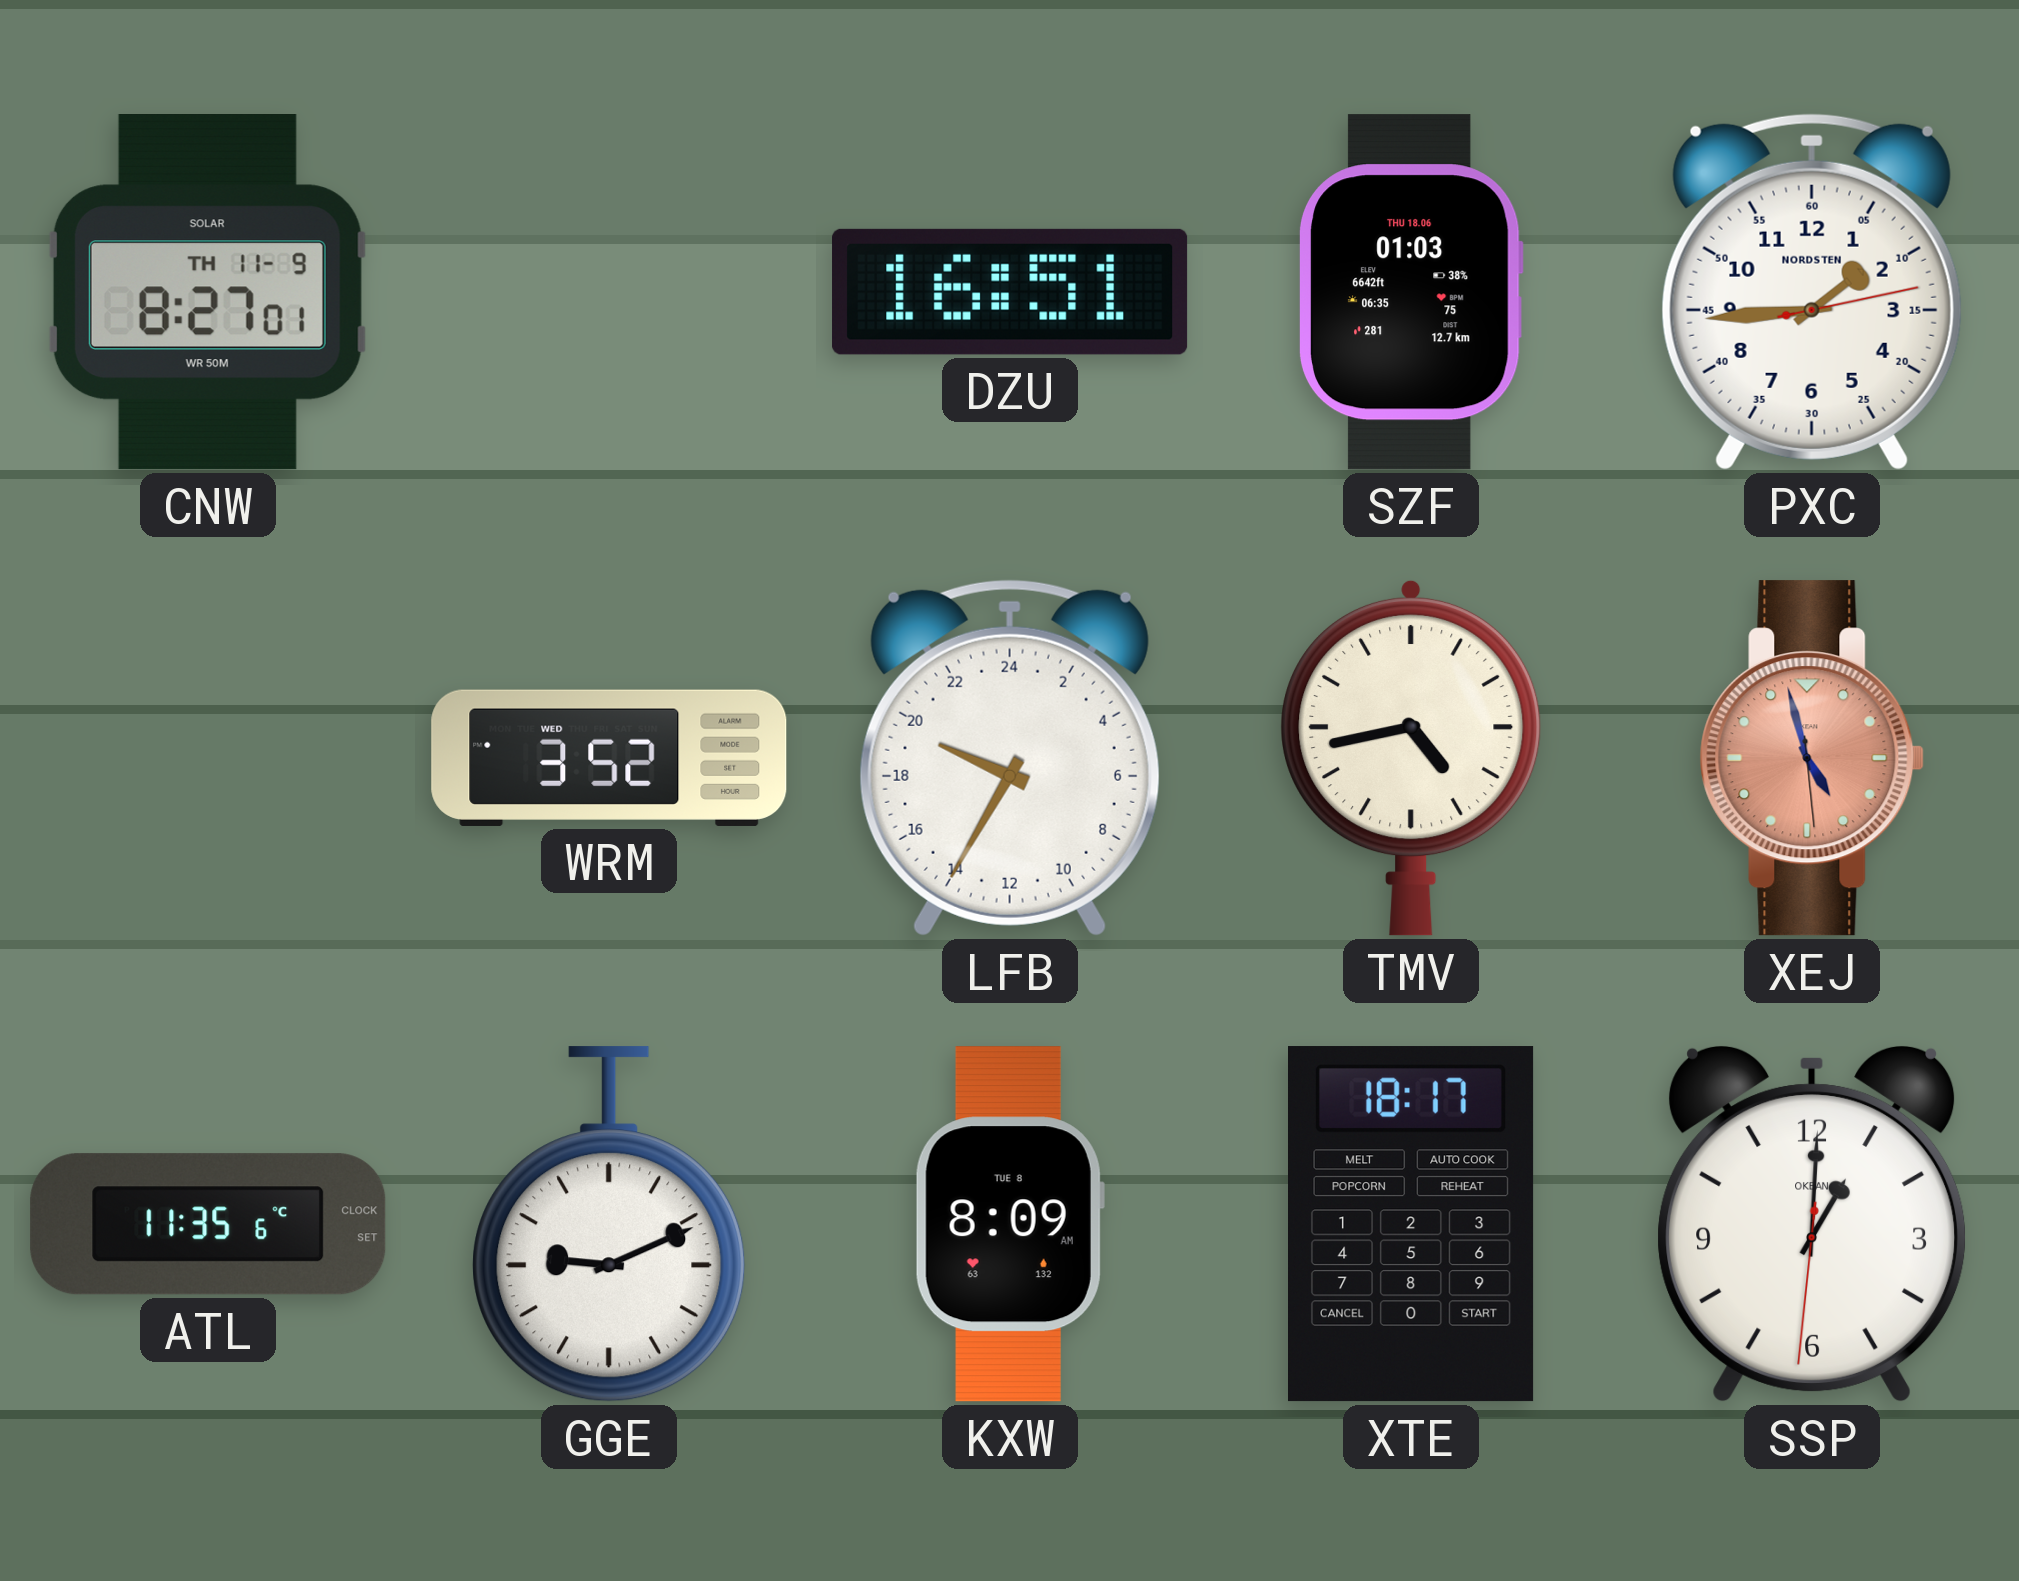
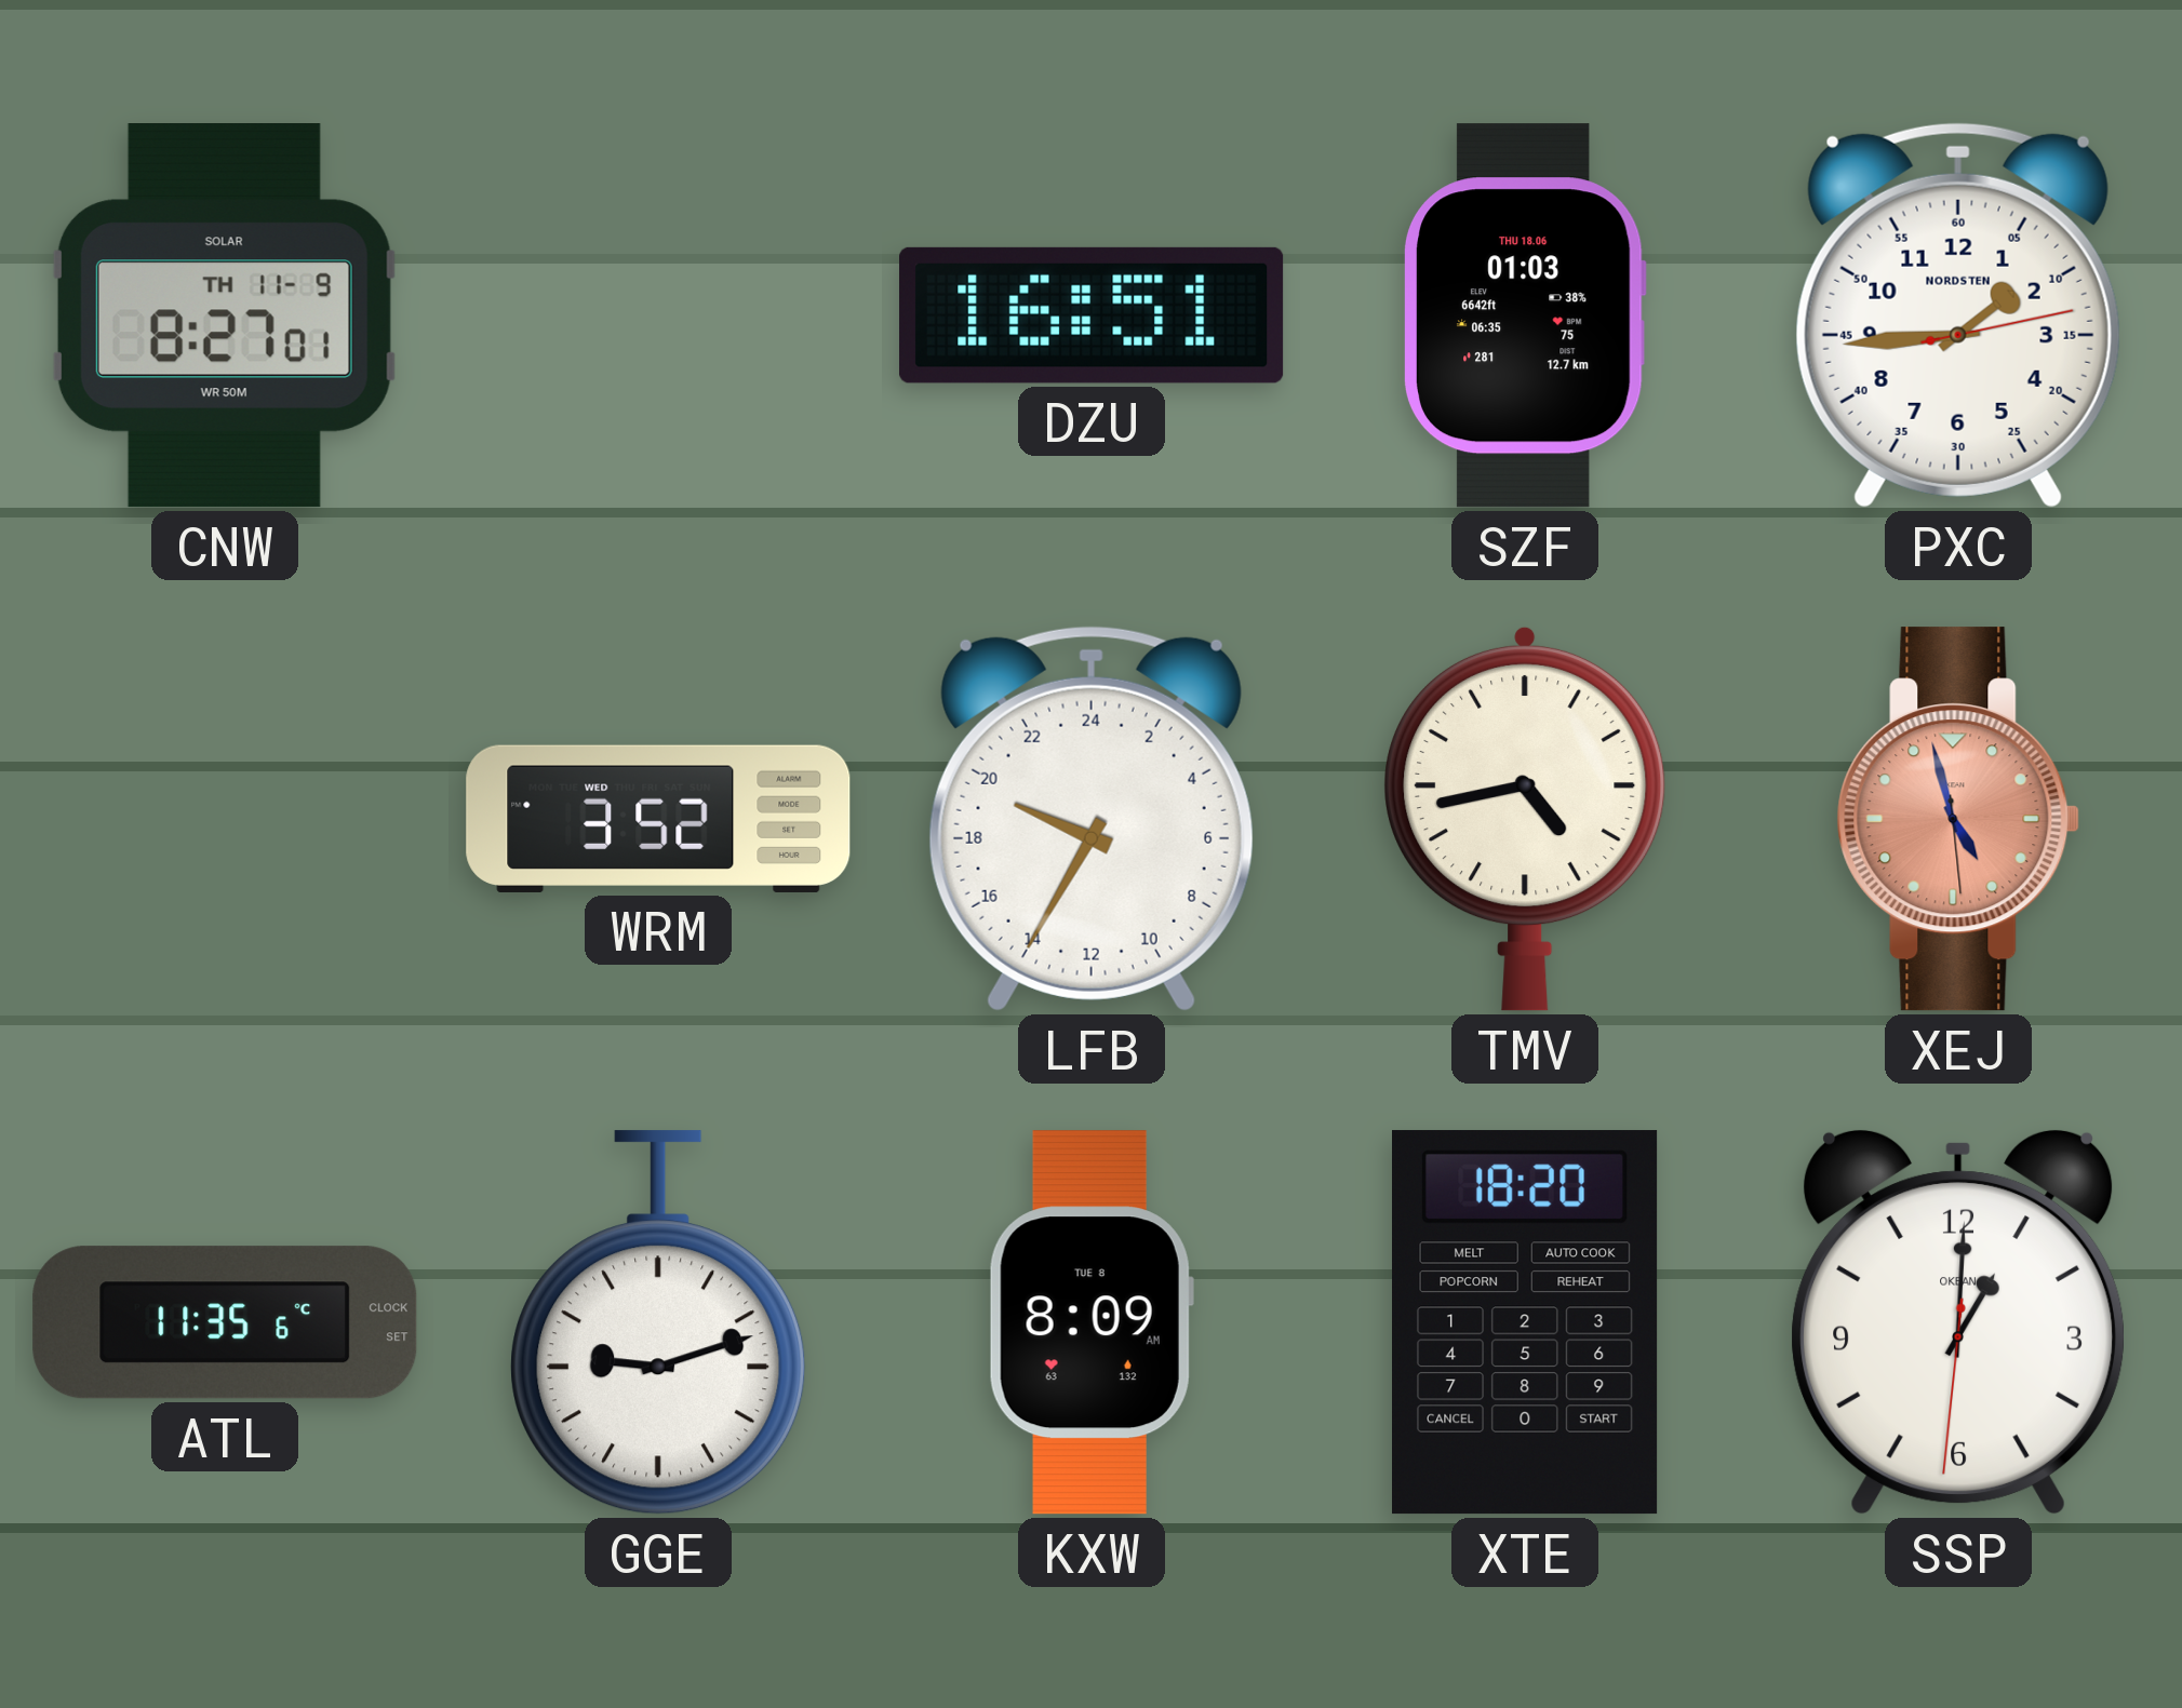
GGE: 9:11 -> 9:12 (658, 1322)
XTE: 18:17 -> 18:20 (1526, 1322)
